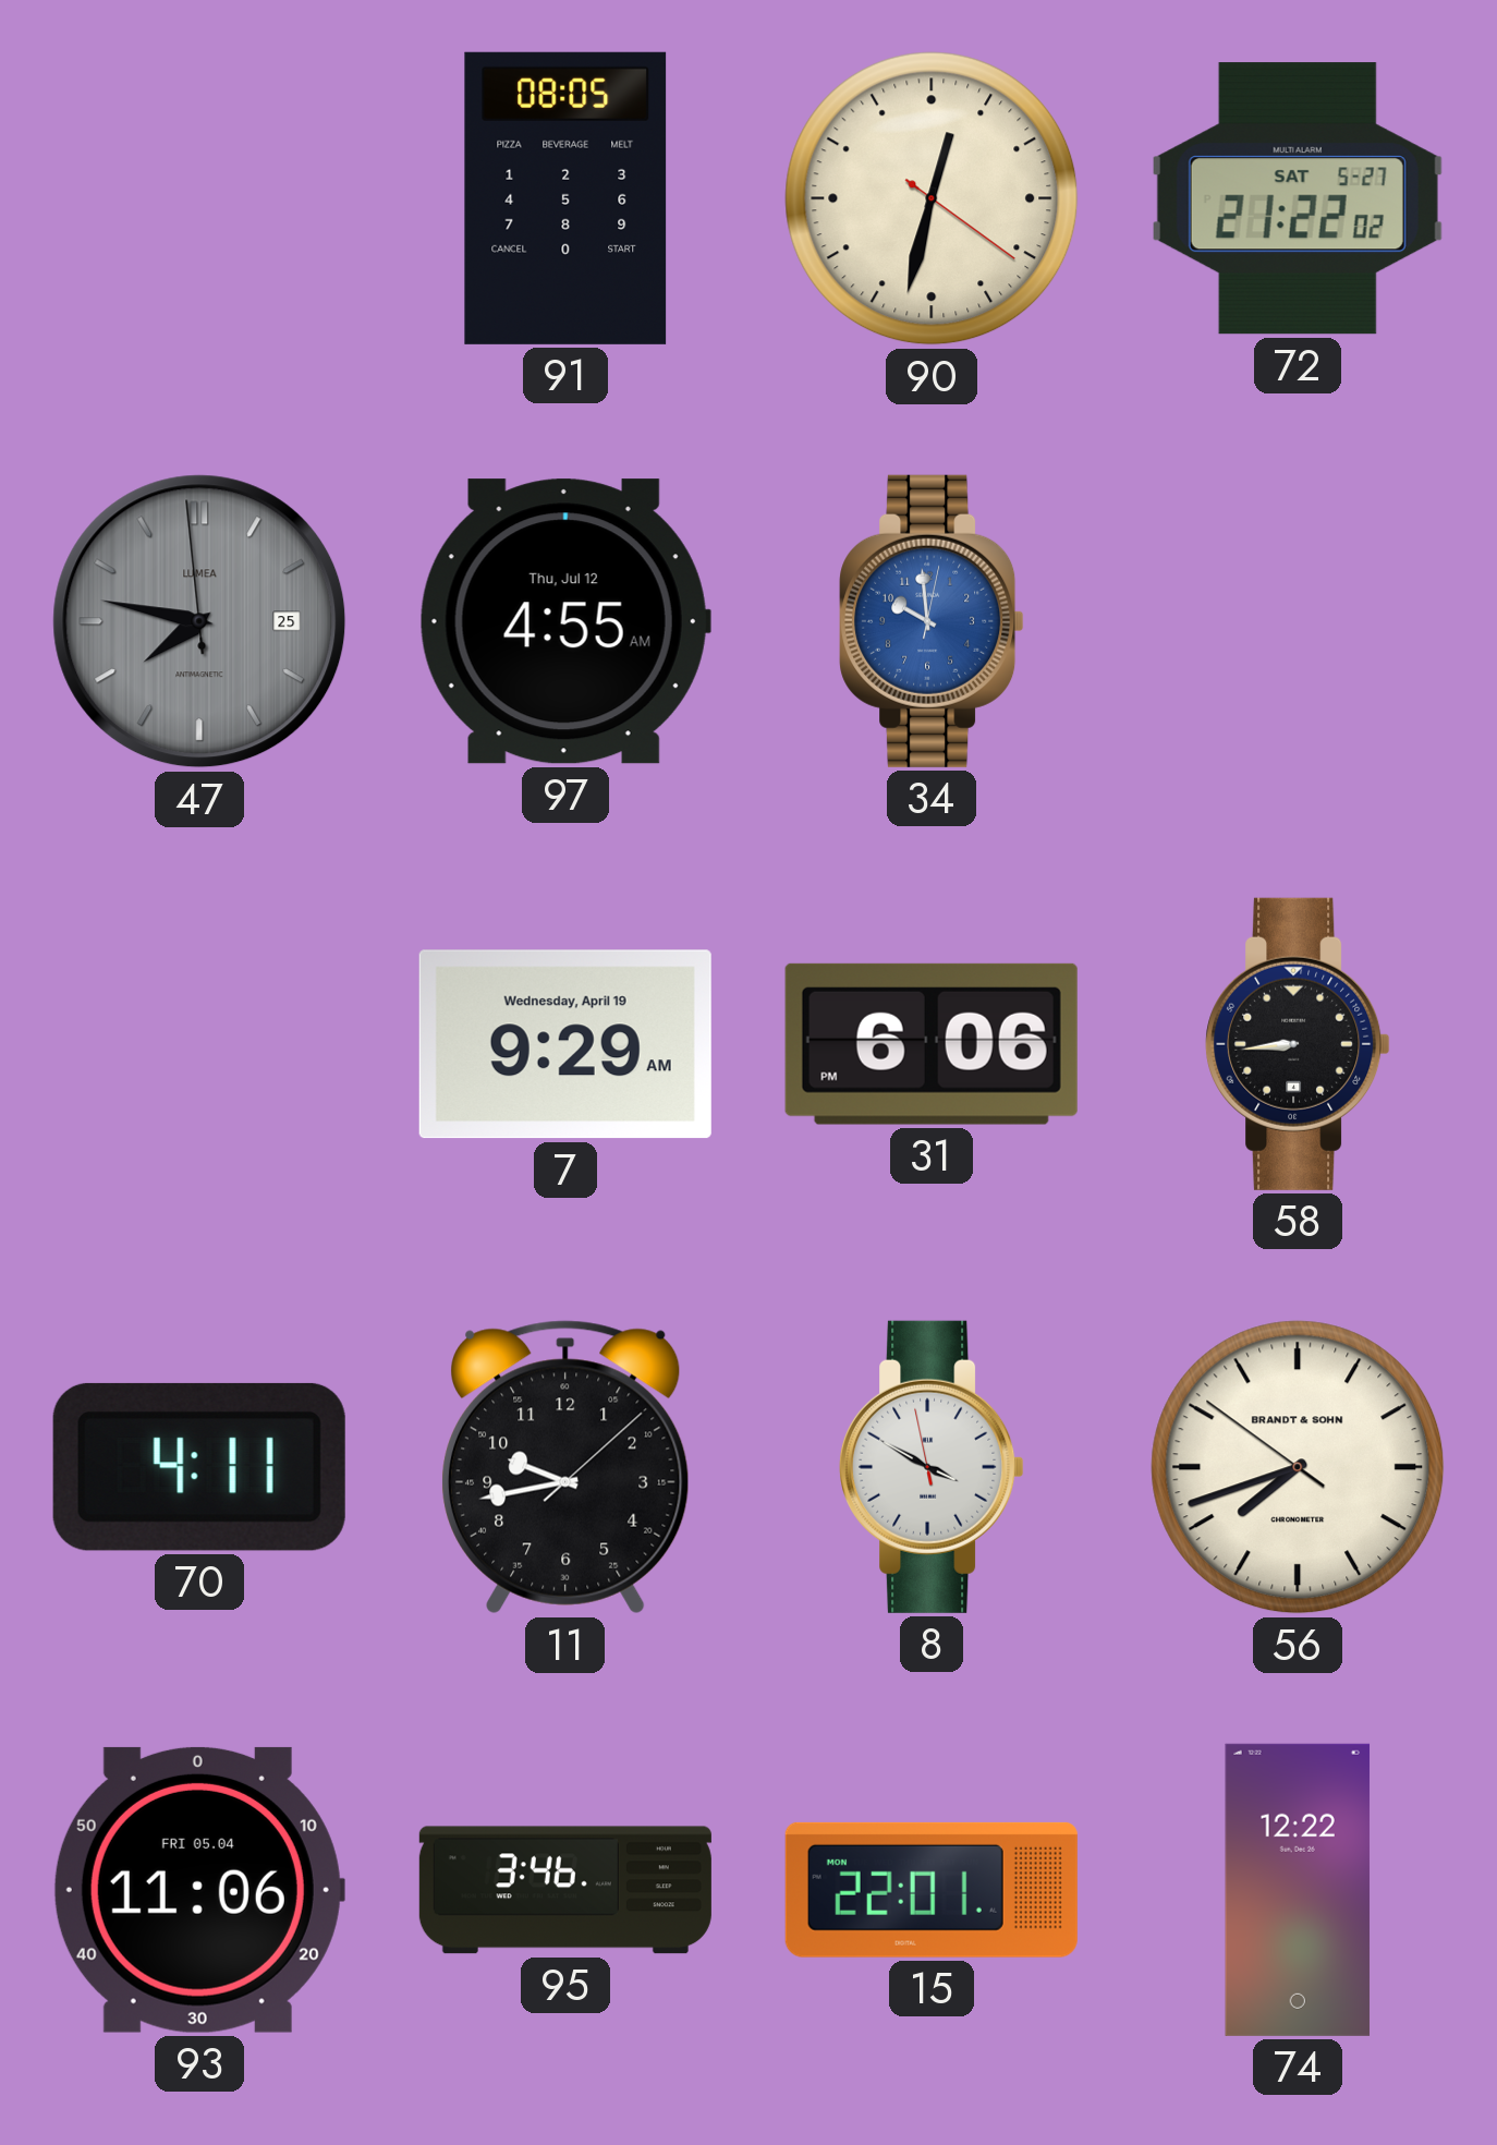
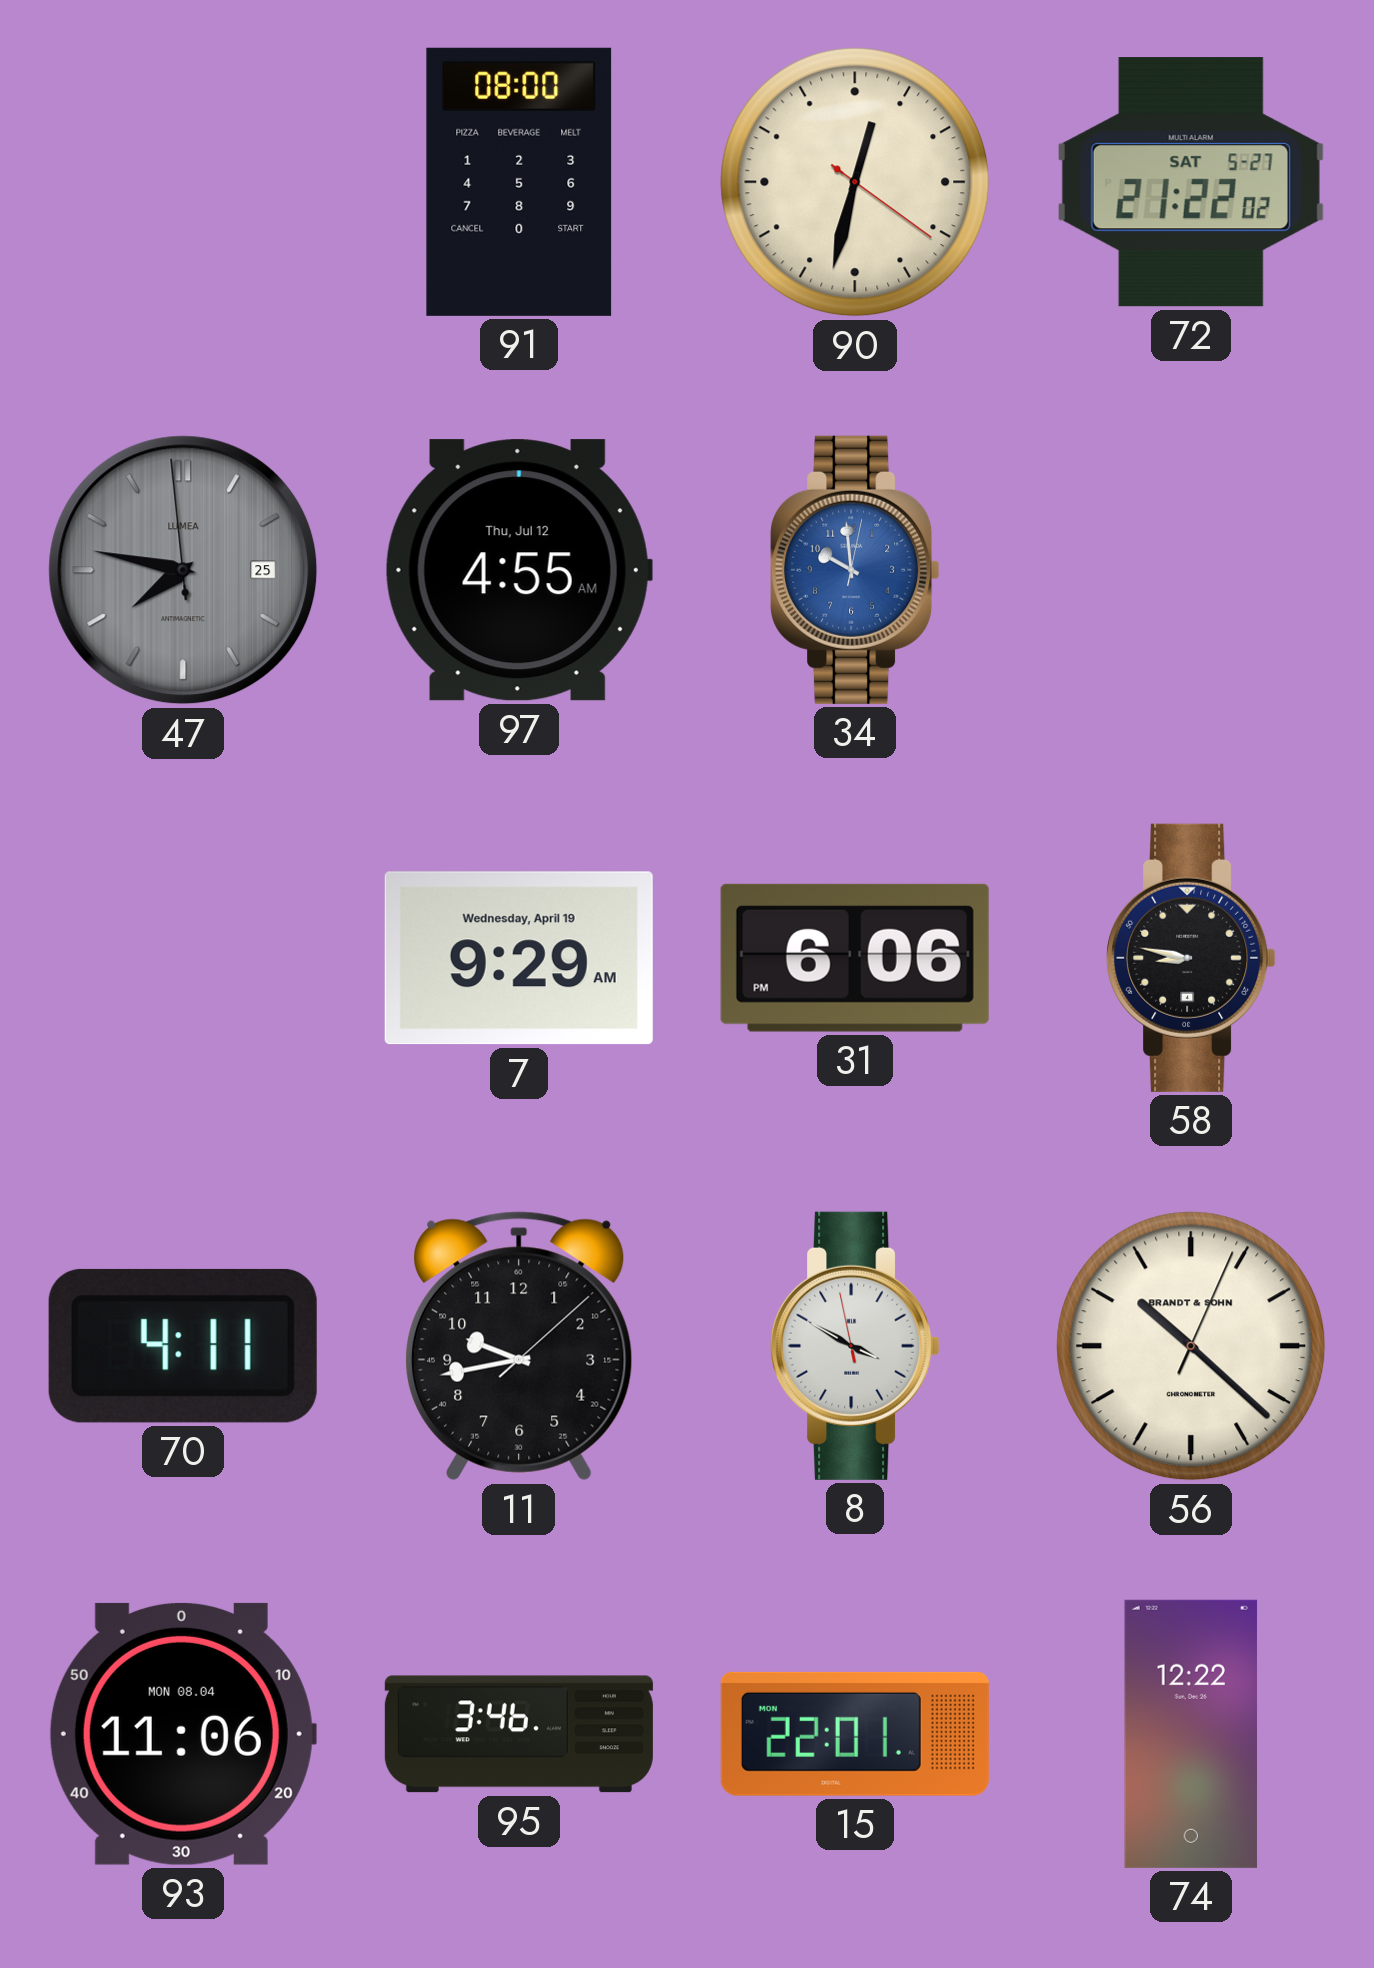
91: 08:05 -> 08:00 (519, 182)
58: 8:44 -> 8:47 (1191, 958)
56: 7:41 -> 10:22 (1191, 1346)
93 date: FRI 05.04 -> MON 08.04 (182, 1734)
